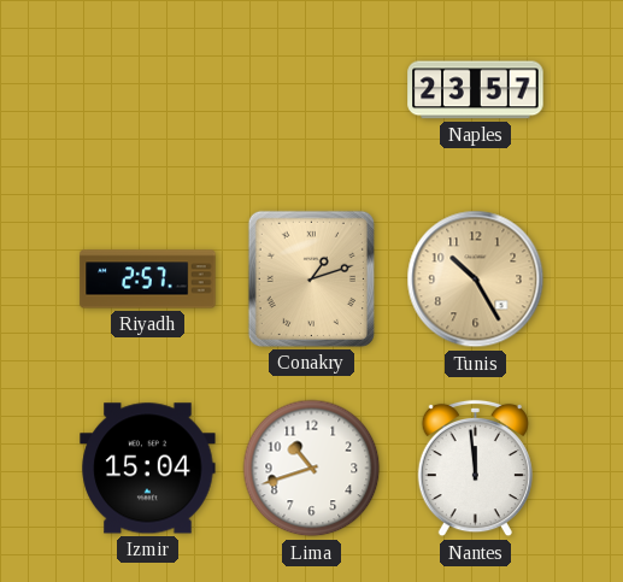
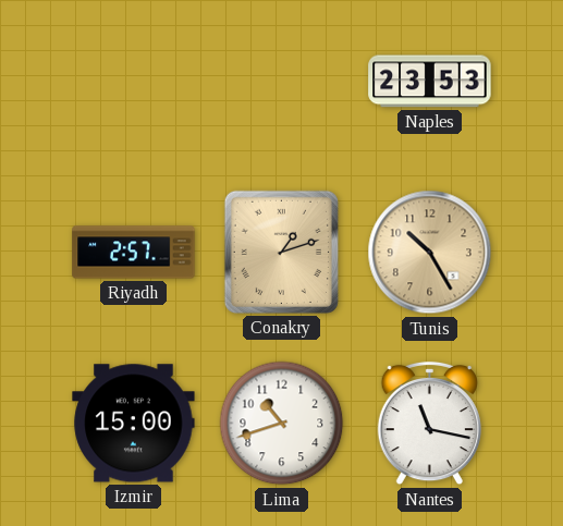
Naples: 23:57 -> 23:53 (430, 82)
Izmir: 15:04 -> 15:00 (134, 424)
Nantes: 11:59 -> 11:17 (429, 424)
